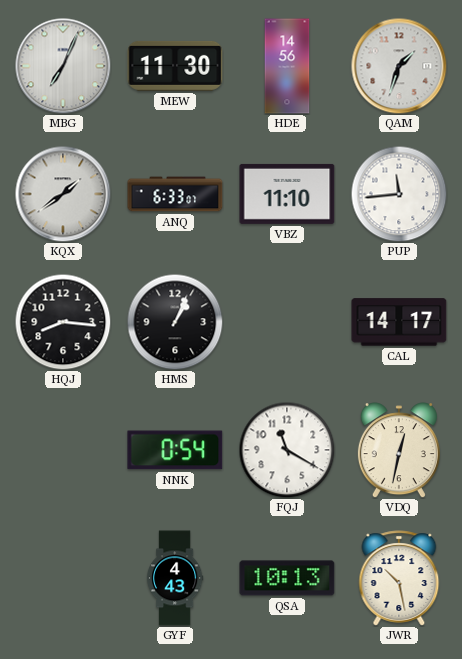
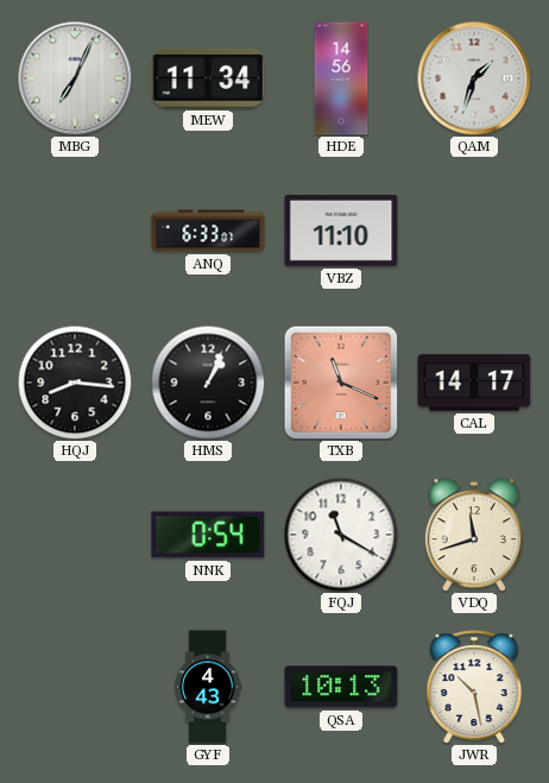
MEW: 11:30 -> 11:34 (208, 78)
KQX: 1:39 -> none (63, 194)
PUP: 11:44 -> none (399, 194)
TXB: none -> 11:19 (341, 383)
VDQ: 12:32 -> 11:42 (474, 535)
